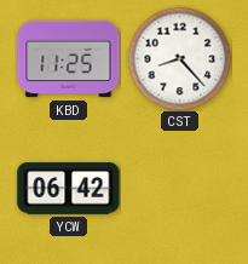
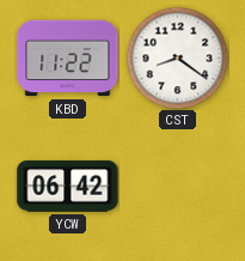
KBD: 11:25 -> 11:22 (68, 59)
CST: 8:23 -> 8:21 (177, 57)
